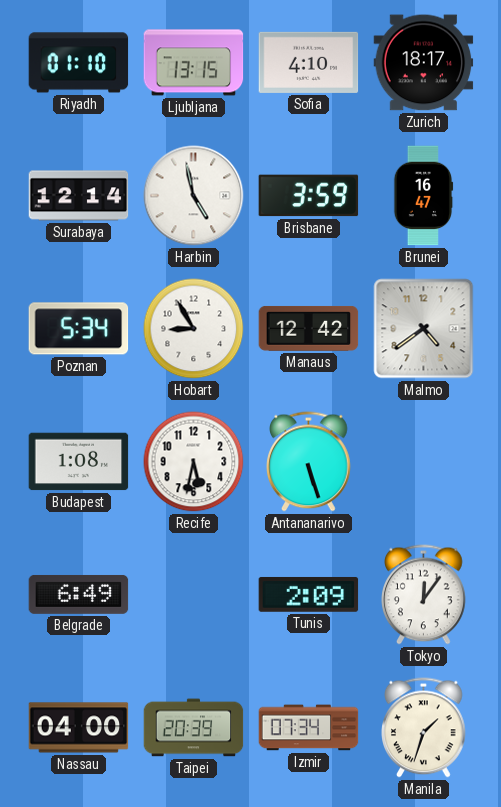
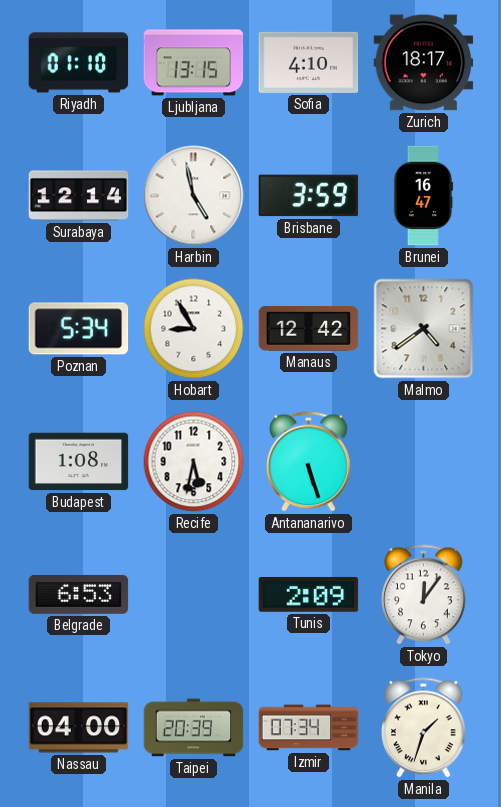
Belgrade: 6:49 -> 6:53 (79, 595)
